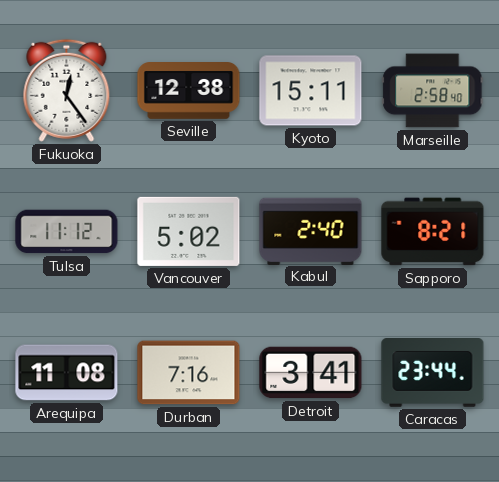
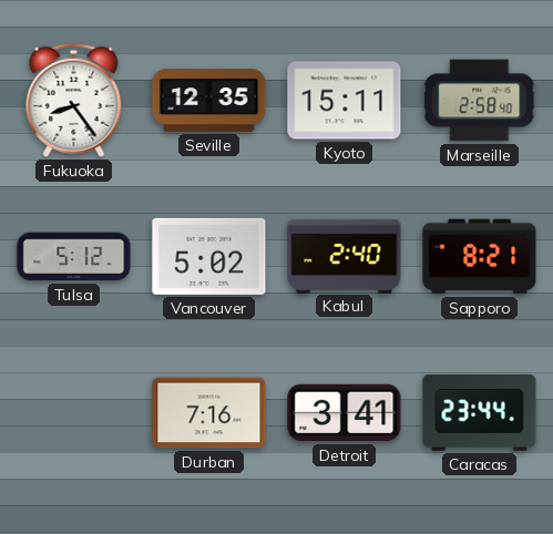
Fukuoka: 12:24 -> 8:24 (74, 100)
Seville: 12:38 -> 12:35 (209, 101)
Tulsa: 11:12 -> 5:12 (74, 257)
Arequipa: 11:08 -> none (67, 373)
